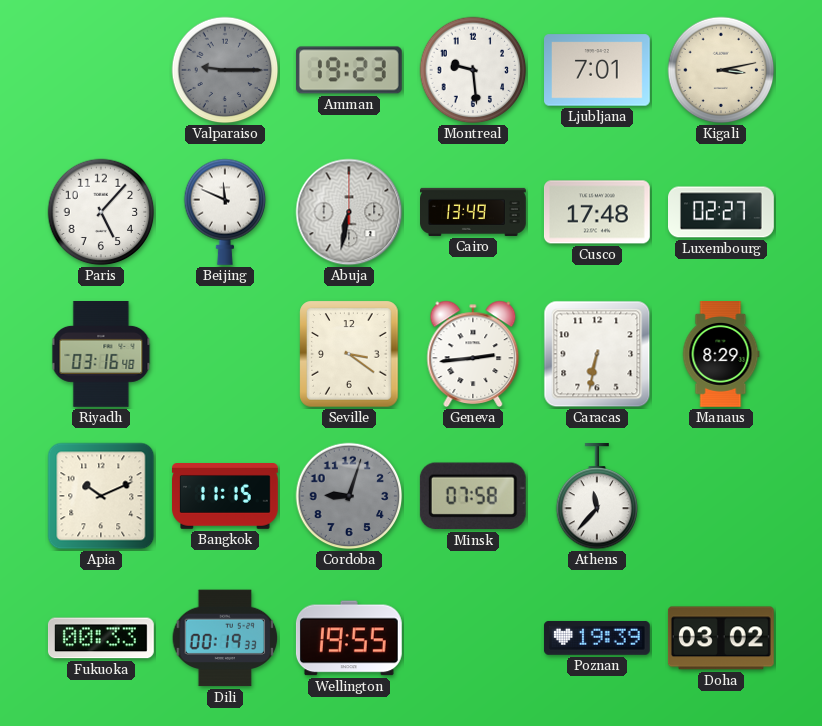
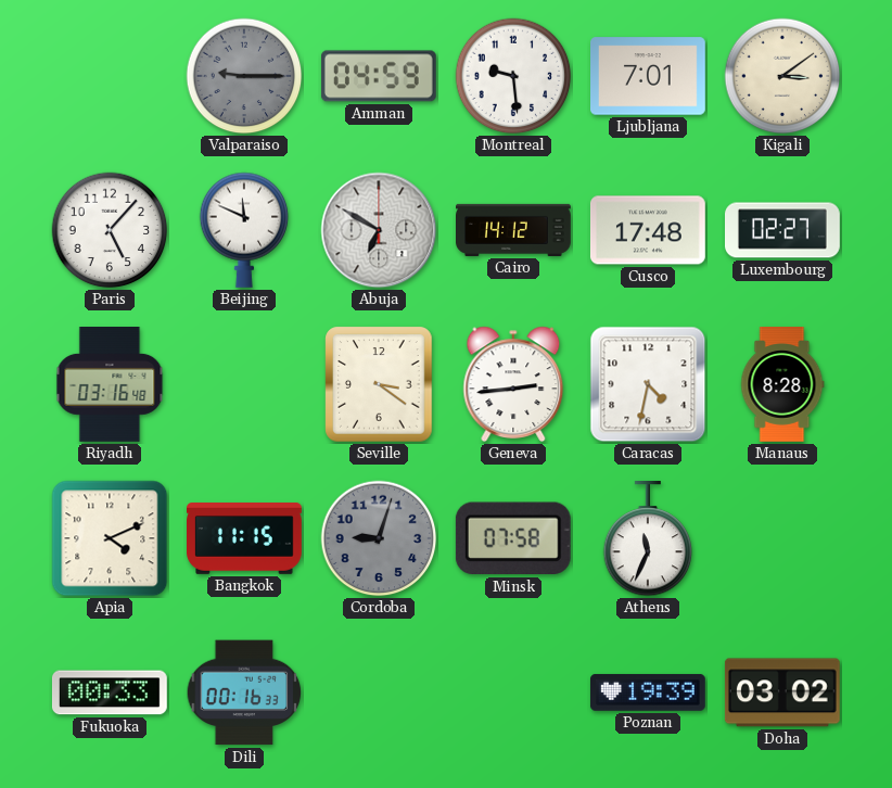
Amman: 19:23 -> 04:59 (379, 76)
Kigali: 3:13 -> 3:09 (782, 76)
Abuja: 6:32 -> 6:50 (379, 230)
Cairo: 13:49 -> 14:12 (514, 230)
Caracas: 6:32 -> 4:32 (648, 384)
Manaus: 8:29 -> 8:28 (782, 385)
Apia: 10:11 -> 4:11 (110, 538)
Athens: 11:37 -> 11:34 (648, 538)
Dili: 00:19 -> 00:16 (244, 692)
Wellington: 19:55 -> none (349, 638)
